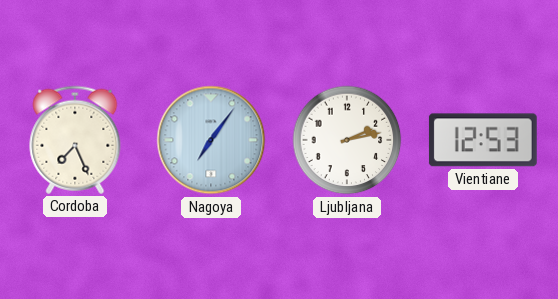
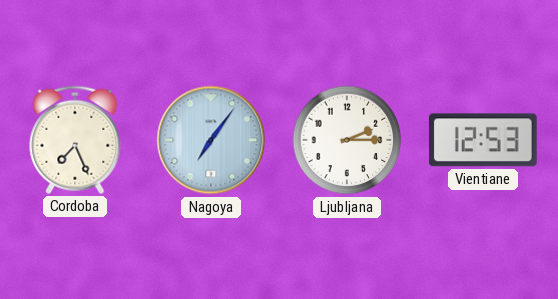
Ljubljana: 2:13 -> 2:15 (347, 140)
